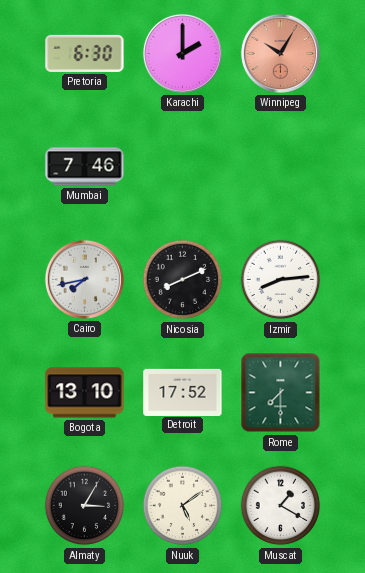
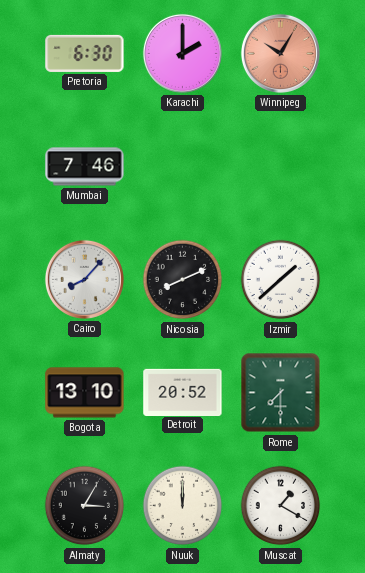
Cairo: 7:43 -> 8:07 (84, 279)
Izmir: 8:14 -> 1:38 (281, 280)
Detroit: 17:52 -> 20:52 (183, 392)
Nuuk: 5:09 -> 12:00 (183, 506)
